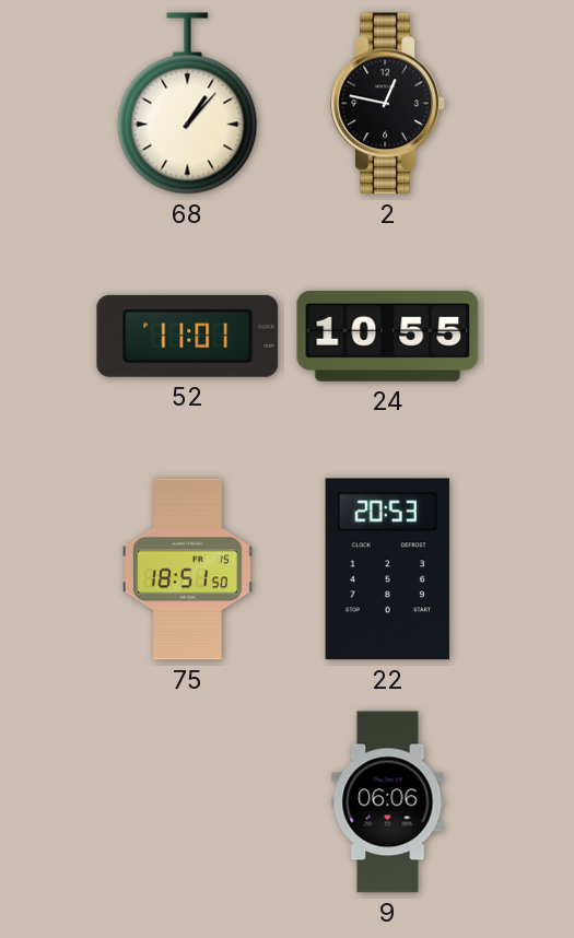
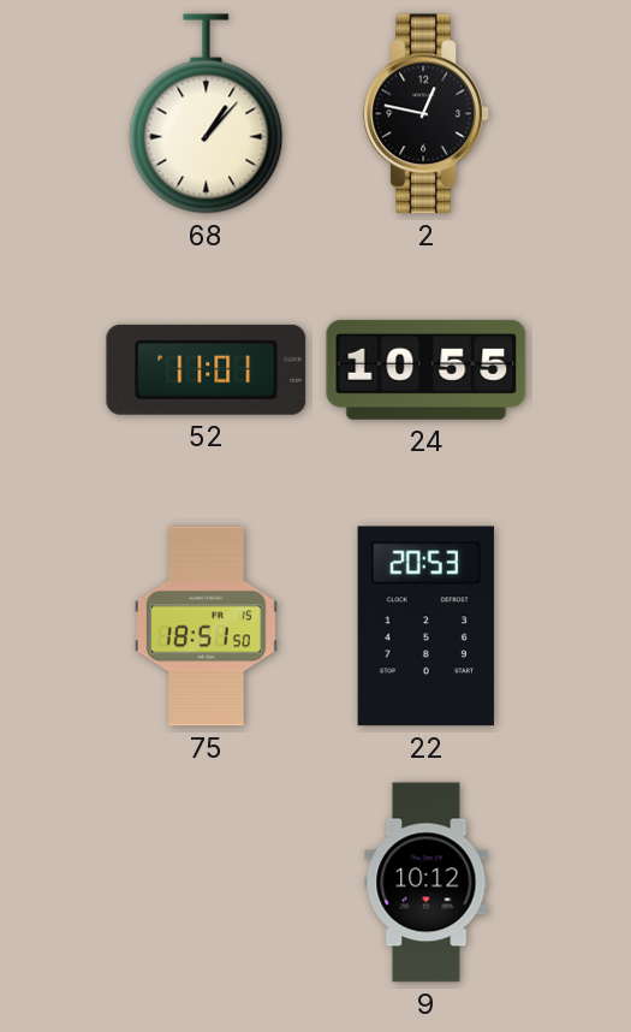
9: 06:06 -> 10:12 (427, 883)
